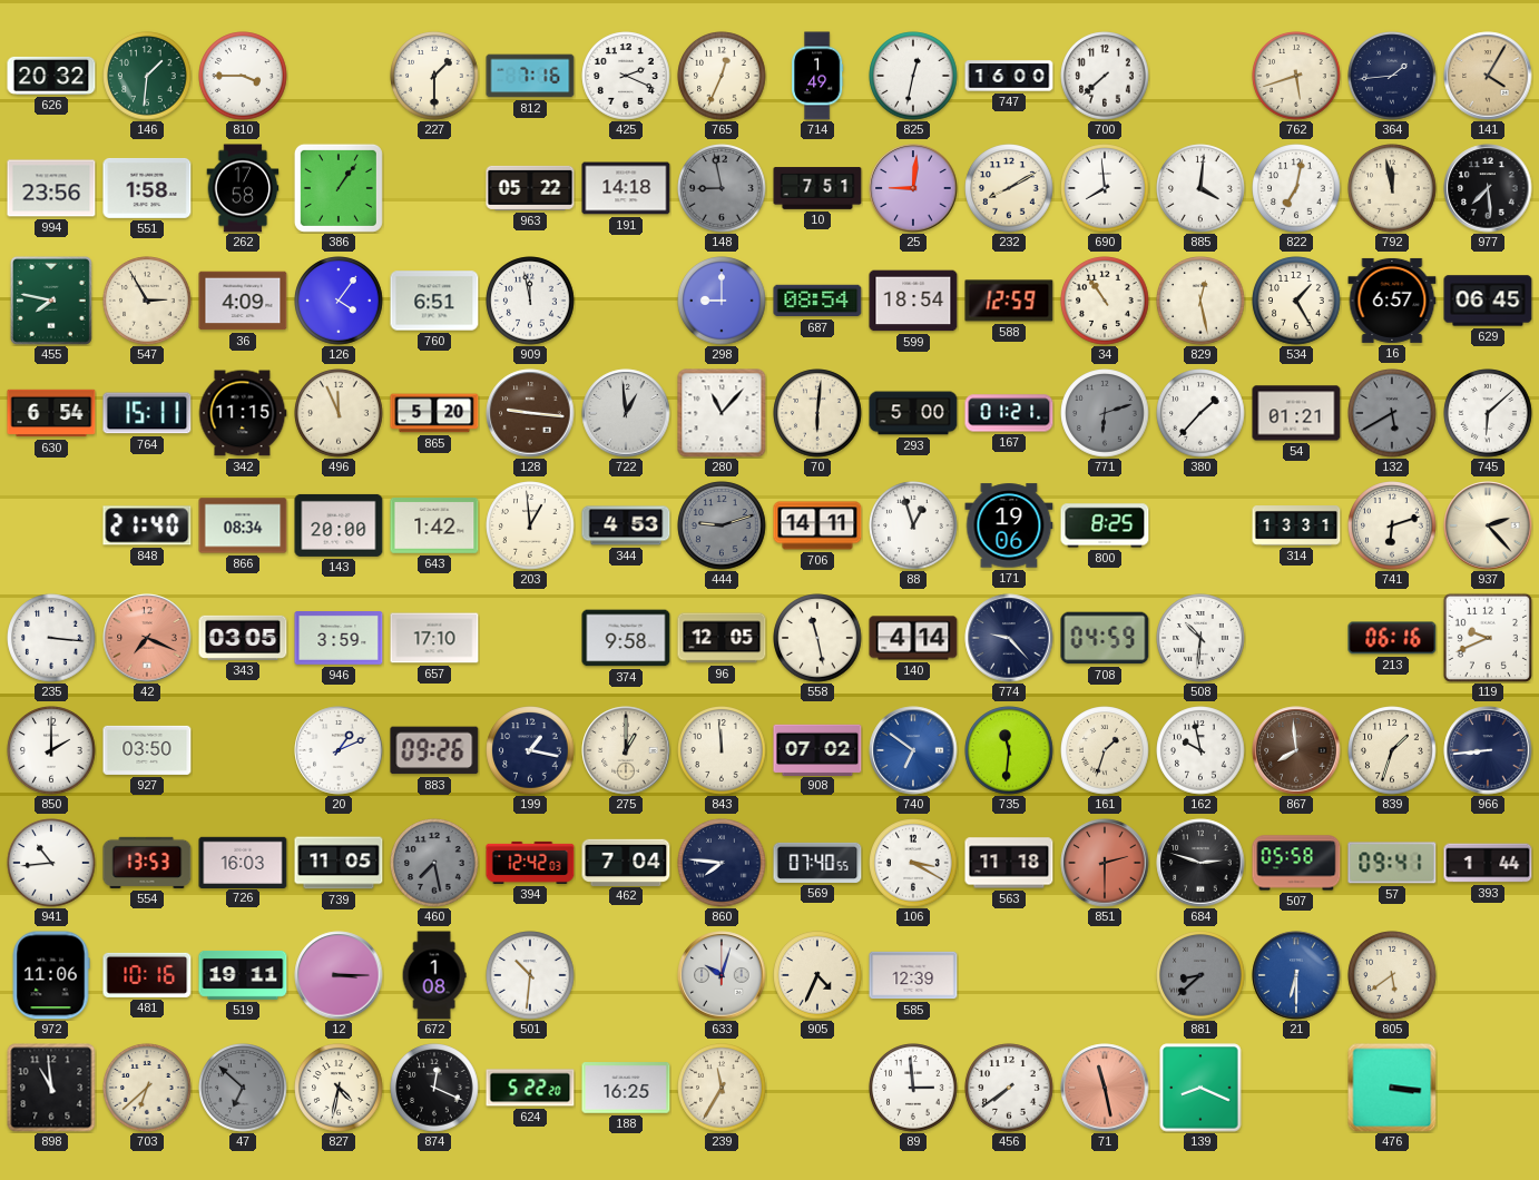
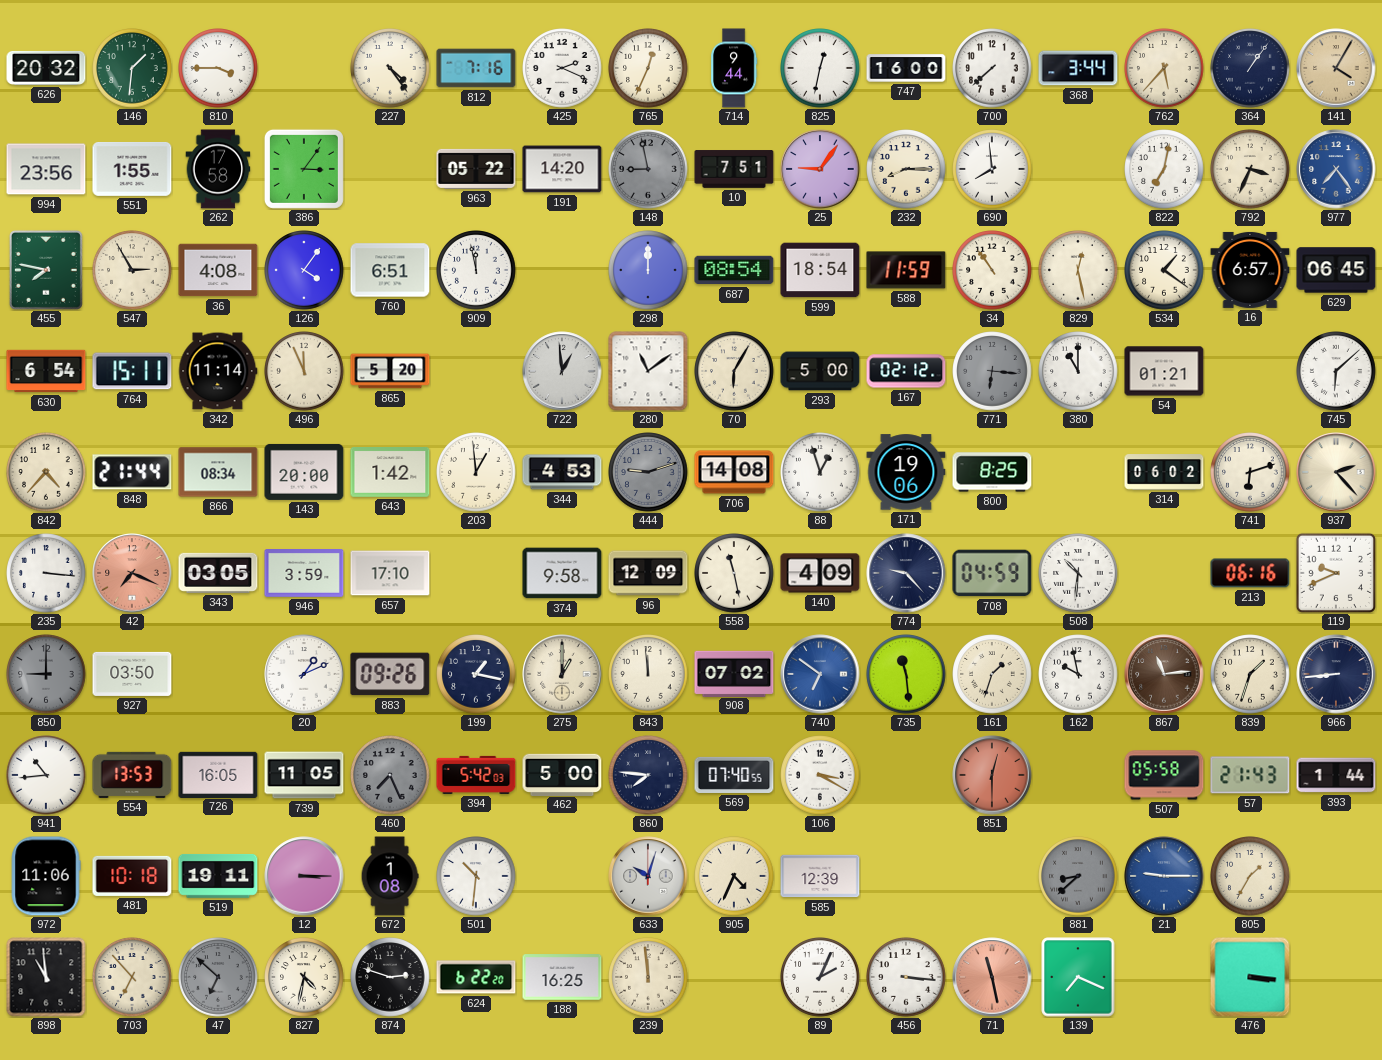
227: 1:30 -> 4:24 (390, 68)
714: 1:49 -> 9:44 (735, 68)
368: none -> 3:44 (1078, 68)
762: 5:42 -> 5:37 (1164, 68)
364: 1:44 -> 1:06 (1250, 68)
551: 1:58 -> 1:55 (132, 169)
386: 1:06 -> 3:06 (304, 169)
191: 14:18 -> 14:20 (562, 169)
25: 9:01 -> 9:06 (820, 169)
232: 8:10 -> 8:15 (906, 169)
885: 4:01 -> none (1200, 188)
792: 11:58 -> 3:34 (1250, 169)
977: 7:29 -> 7:24 (1336, 169)
977 dial: black -> blue (1336, 169)
36: 4:09 -> 4:08 (218, 270)
298: 9:00 -> 12:00 (648, 270)
588: 12:59 -> 11:59 (906, 270)
534: 1:25 -> 1:21 (1164, 270)
342: 11:15 -> 11:14 (218, 371)
128: 9:16 -> none (530, 413)
280: 11:07 -> 11:09 (648, 371)
70: 6:01 -> 6:05 (734, 371)
167: 01:21 -> 02:12 (906, 371)
771: 6:12 -> 6:16 (992, 371)
380: 1:37 -> 11:00 (1078, 371)
132: 5:40 -> none (1392, 413)
842: none -> 4:37 (46, 472)
848: 21:40 -> 21:44 (132, 472)
706: 14:11 -> 14:08 (734, 472)
314: 13:31 -> 06:02 (1164, 472)
96: 12:05 -> 12:09 (648, 573)
140: 4:14 -> 4:09 (820, 573)
850: 2:00 -> 9:00 (46, 674)
850 dial: white -> grey (46, 674)
735: 11:31 -> 11:29 (906, 674)
867: 7:59 -> 11:14 (1164, 674)
726: 16:03 -> 16:05 (218, 774)
460: 7:28 -> 7:26 (390, 775)
394: 12:42 -> 5:42 (476, 775)
462: 7:04 -> 5:00 (562, 774)
563: 11:18 -> none (1009, 863)
851: 2:30 -> 12:30 (992, 775)
684: 2:48 -> none (1200, 863)
57: 09:41 -> 21:43 (1250, 775)
481: 10:16 -> 10:18 (132, 876)
21: 6:30 -> 9:15 (1164, 876)
805: 5:39 -> 1:35 (1250, 876)
703: 6:38 -> 6:53 (132, 977)
874: 12:19 -> 2:48 (390, 977)
624: 5:22 -> 6:22 (476, 977)
239: 11:35 -> 11:59 (648, 977)
89: 2:59 -> 2:04 (820, 977)
456: 7:39 -> 3:16 (906, 977)
139: 8:19 -> 7:19 (1078, 977)
